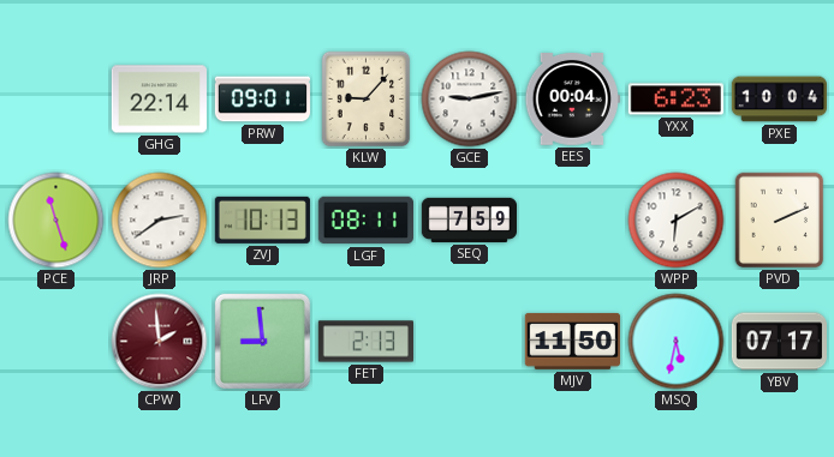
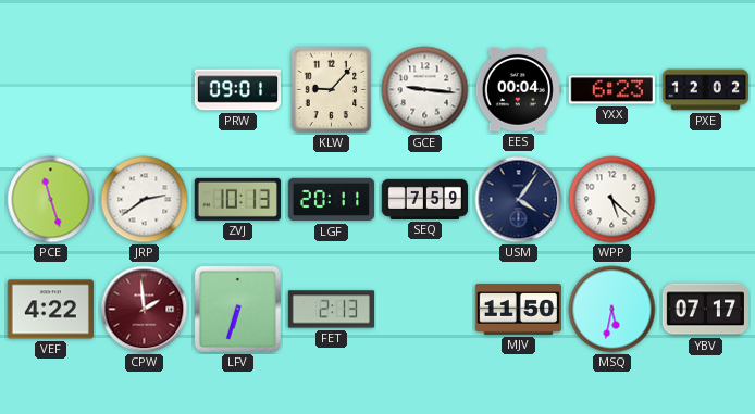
GHG: 22:14 -> none (159, 100)
GCE: 9:13 -> 9:16 (425, 90)
PXE: 10:04 -> 12:02 (705, 90)
LGF: 08:11 -> 20:11 (331, 200)
USM: none -> 4:06 (519, 200)
WPP: 6:10 -> 5:22 (612, 200)
PVD: 2:11 -> none (780, 221)
VEF: none -> 4:22 (50, 310)
LFV: 8:59 -> 6:33 (237, 309)
